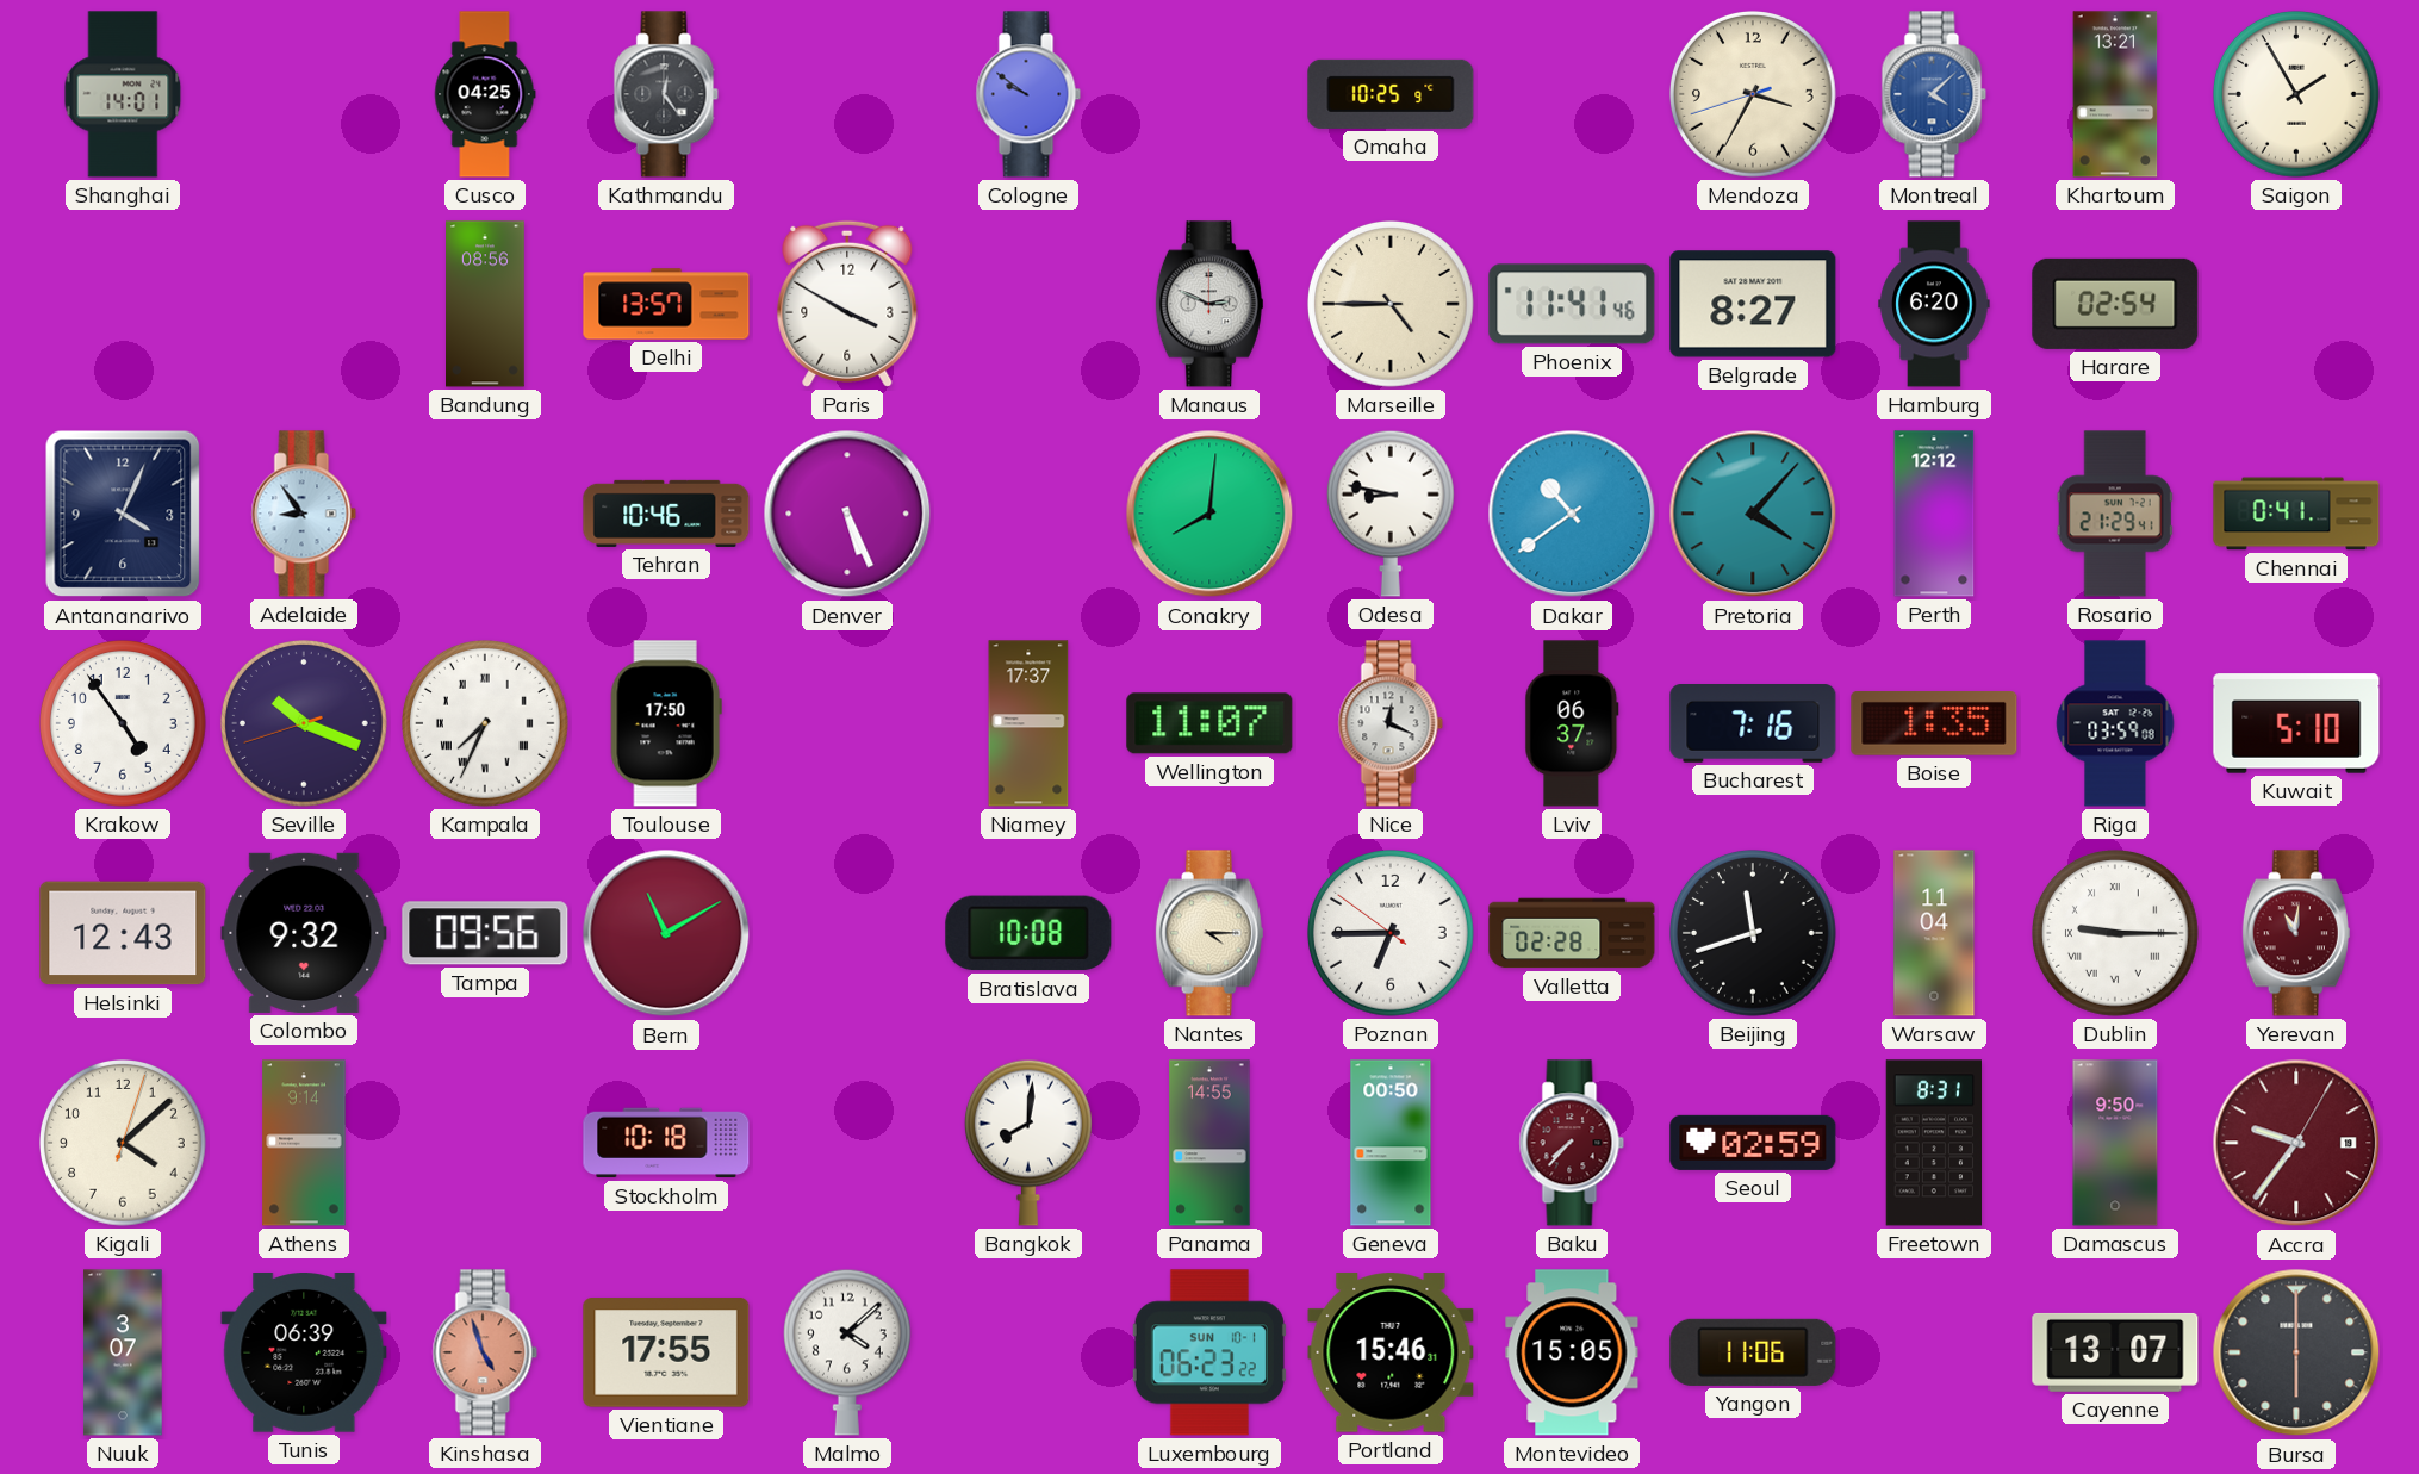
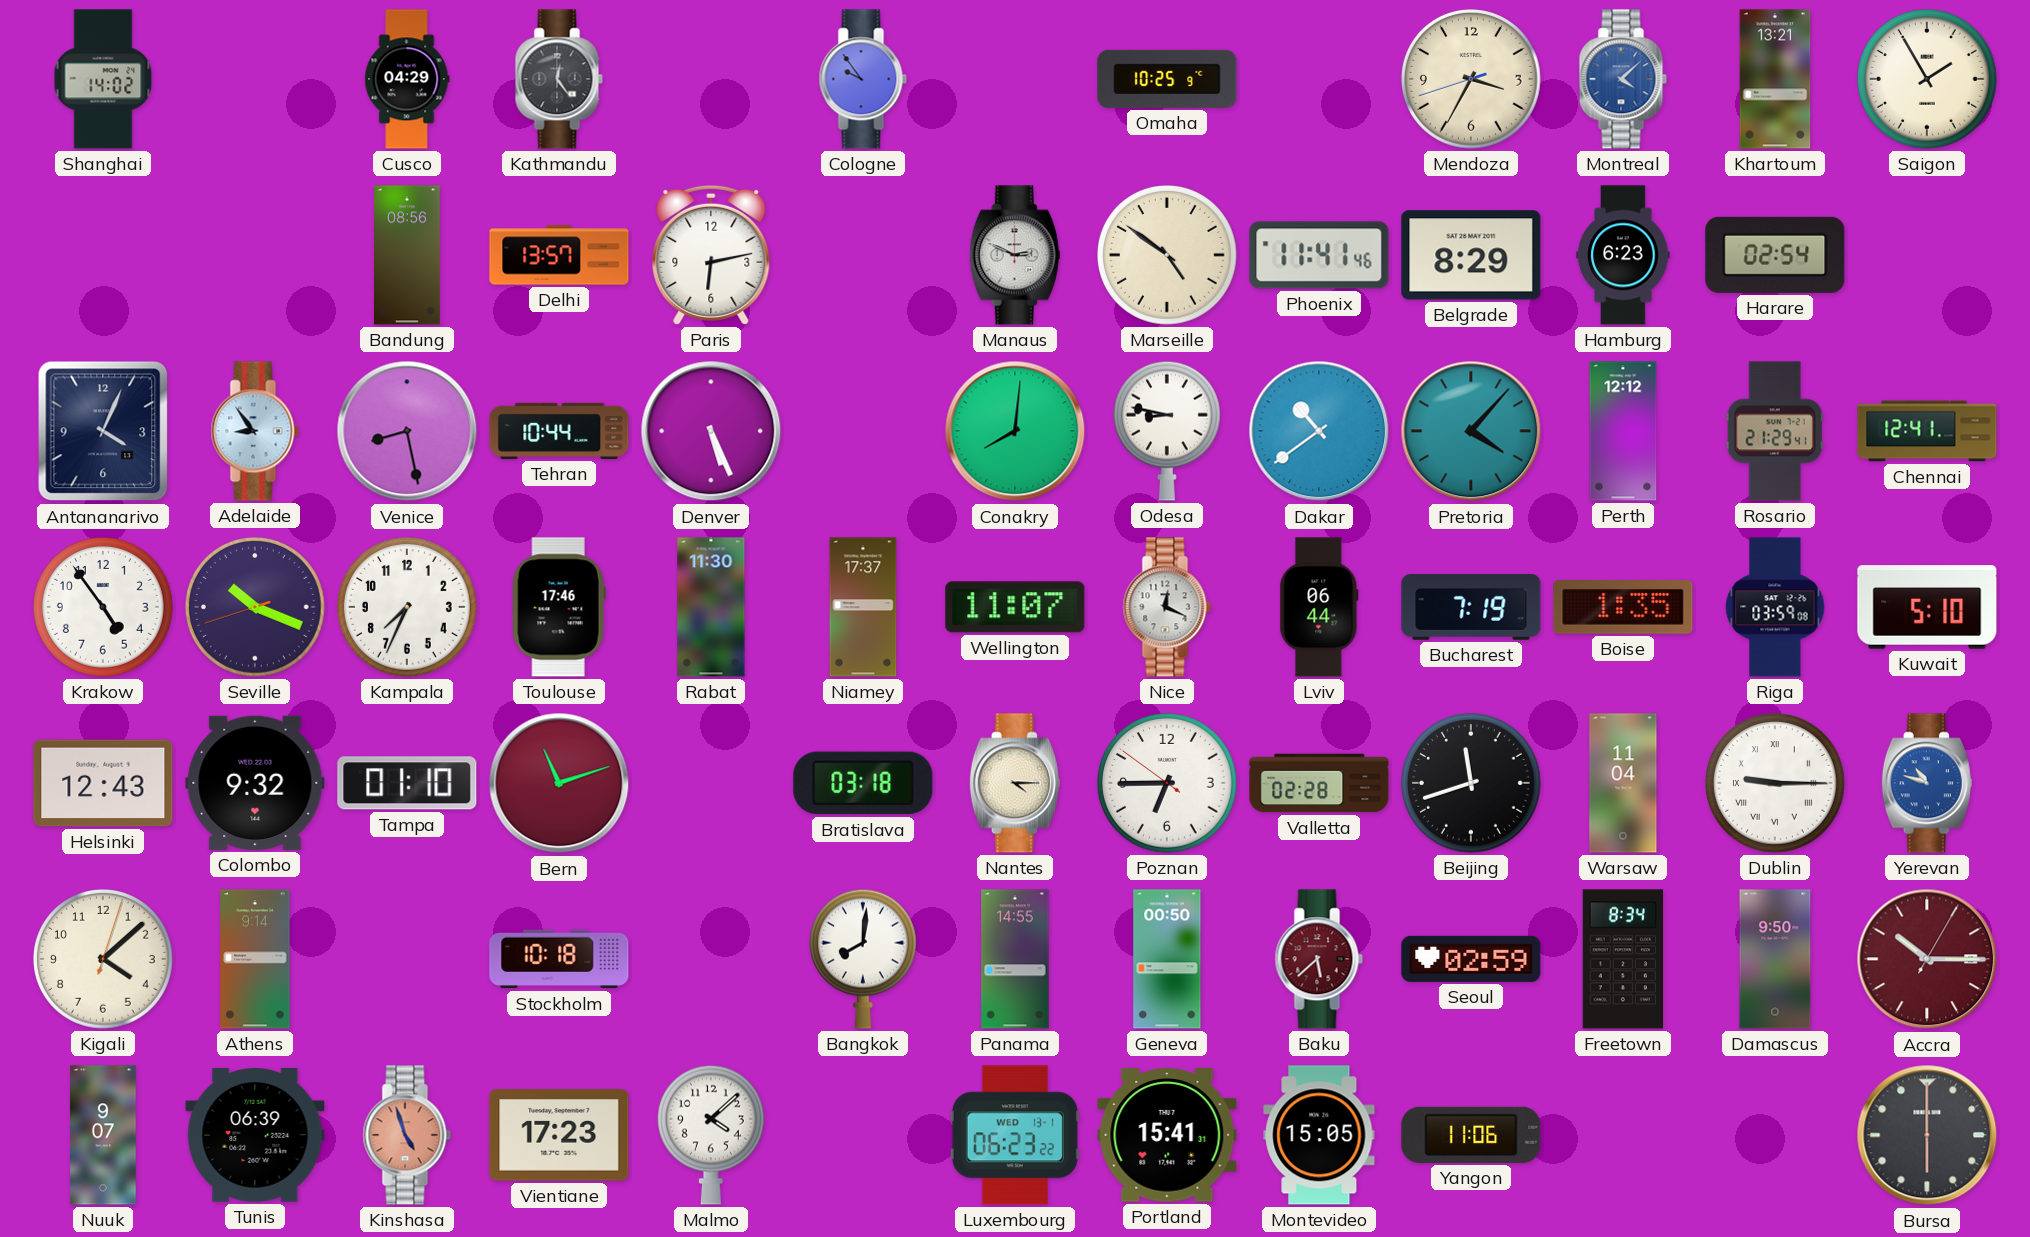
Shanghai: 14:01 -> 14:02 (103, 79)
Cusco: 04:25 -> 04:29 (407, 79)
Cologne: 9:51 -> 9:54 (863, 79)
Paris: 3:50 -> 6:13 (711, 255)
Marseille: 4:45 -> 4:51 (1168, 256)
Belgrade: 8:27 -> 8:29 (1471, 255)
Hamburg: 6:20 -> 6:23 (1623, 255)
Venice: none -> 8:28 (407, 431)
Tehran: 10:46 -> 10:44 (559, 431)
Chennai: 0:41 -> 12:41 (1927, 431)
Kampala numerals: Roman -> Arabic (408, 608)
Toulouse: 17:50 -> 17:46 (559, 607)
Rabat: none -> 11:30 (711, 607)
Lviv: 06:37 -> 06:44 (1319, 607)
Bucharest: 7:16 -> 7:19 (1471, 608)
Tampa: 09:56 -> 01:10 (407, 783)
Bern: 11:10 -> 11:12 (559, 783)
Bratislava: 10:08 -> 03:18 (863, 783)
Yerevan: 11:01 -> 10:48 (1927, 783)
Yerevan dial: burgundy -> blue (1927, 783)
Baku: 7:37 -> 5:38 (1319, 959)
Freetown: 8:31 -> 8:34 (1623, 959)
Accra: 9:36 -> 10:15 (1927, 959)
Nuuk: 3:07 -> 9:07 (103, 1135)
Vientiane: 17:55 -> 17:23 (559, 1135)
Luxembourg date: SUN 10-1 -> WED 13-1 (1015, 1135)
Portland: 15:46 -> 15:41 (1167, 1135)
Cayenne: 13:07 -> none (2115, 1352)
